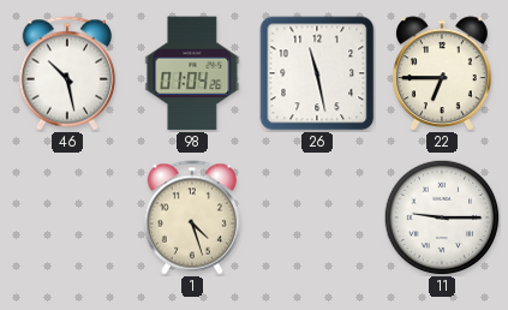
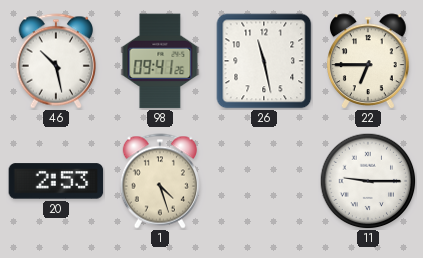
98: 01:04 -> 09:41 (160, 61)
20: none -> 2:53 (56, 181)
